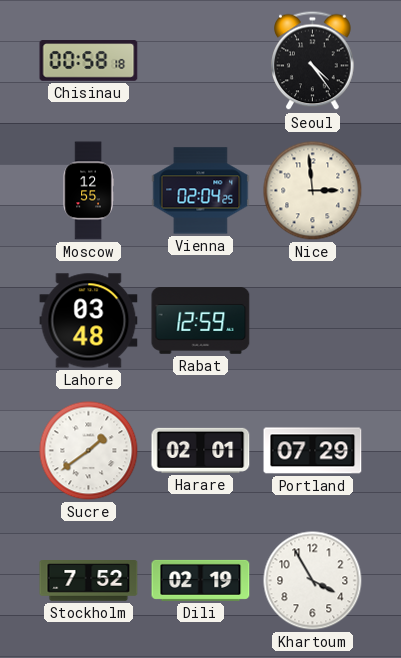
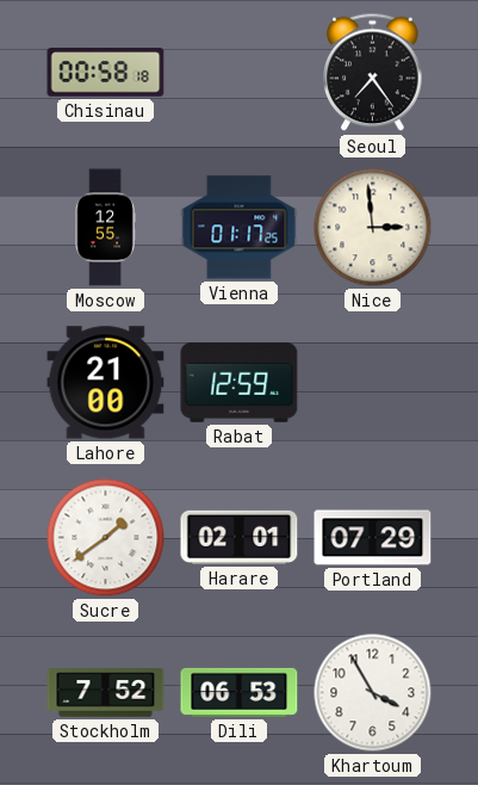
Seoul: 4:24 -> 7:24 (373, 73)
Vienna: 02:04 -> 01:17 (240, 228)
Lahore: 03:48 -> 21:00 (106, 383)
Dili: 02:19 -> 06:53 (240, 692)
